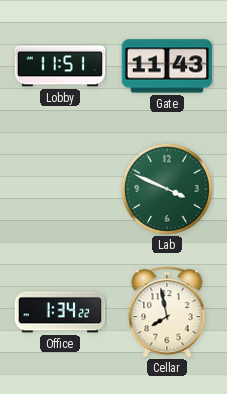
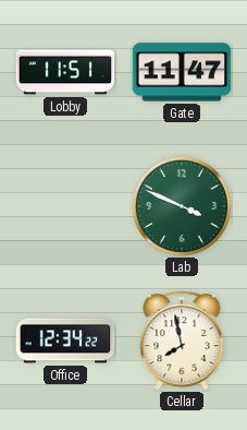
Gate: 11:43 -> 11:47 (182, 72)
Office: 1:34 -> 12:34 (65, 341)
